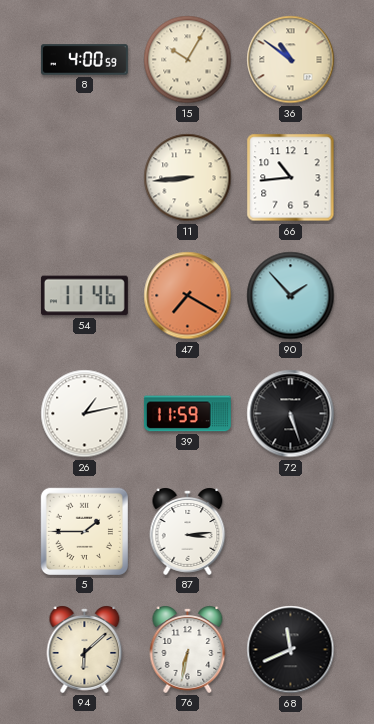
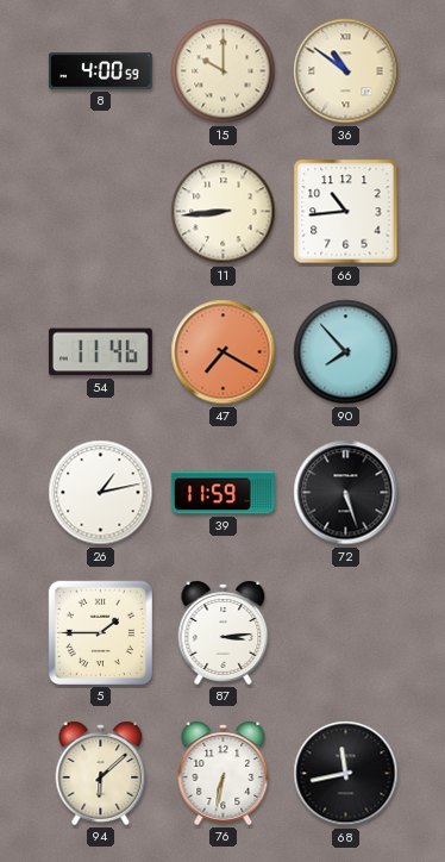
15: 10:05 -> 10:00 (224, 71)
90: 1:53 -> 7:53 (346, 352)
68: 11:41 -> 11:43 (346, 774)
